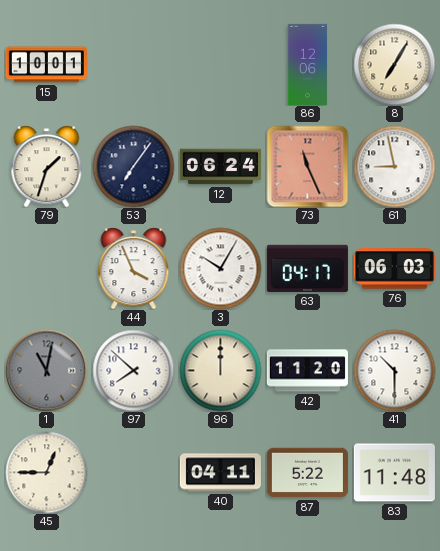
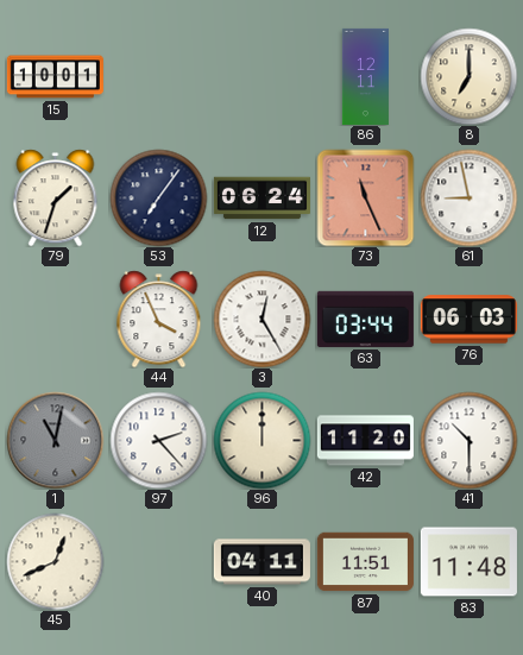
86: 12:06 -> 12:11 (365, 76)
8: 7:05 -> 7:00 (468, 76)
3: 10:05 -> 12:25 (261, 319)
63: 04:17 -> 03:44 (365, 319)
97: 7:52 -> 2:23 (158, 440)
45: 12:45 -> 12:41 (55, 561)
87: 5:22 -> 11:51 (365, 562)
